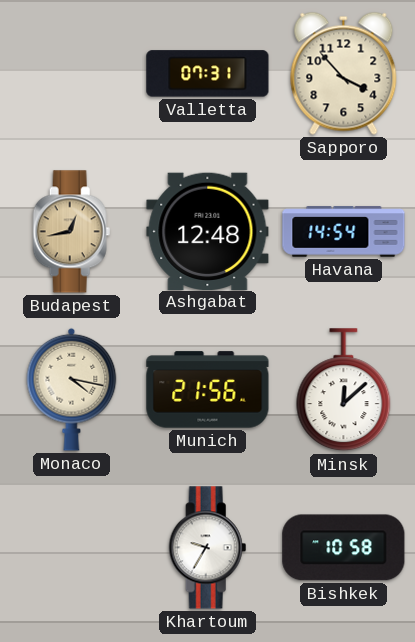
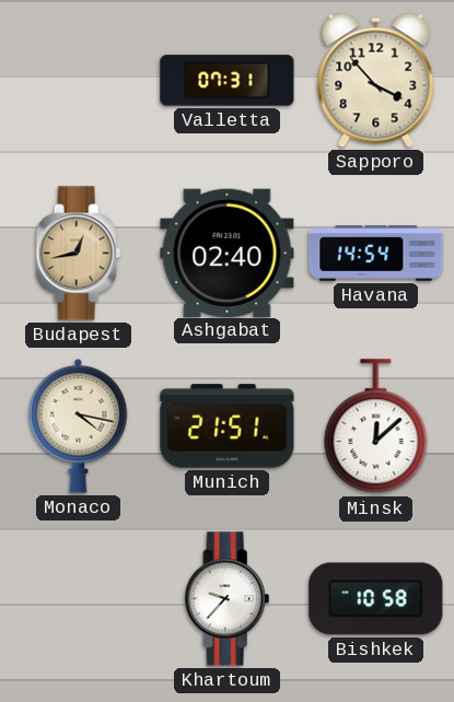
Ashgabat: 12:48 -> 02:40 (228, 253)
Munich: 21:56 -> 21:51 (228, 426)
Khartoum: 9:35 -> 9:37 (228, 599)
